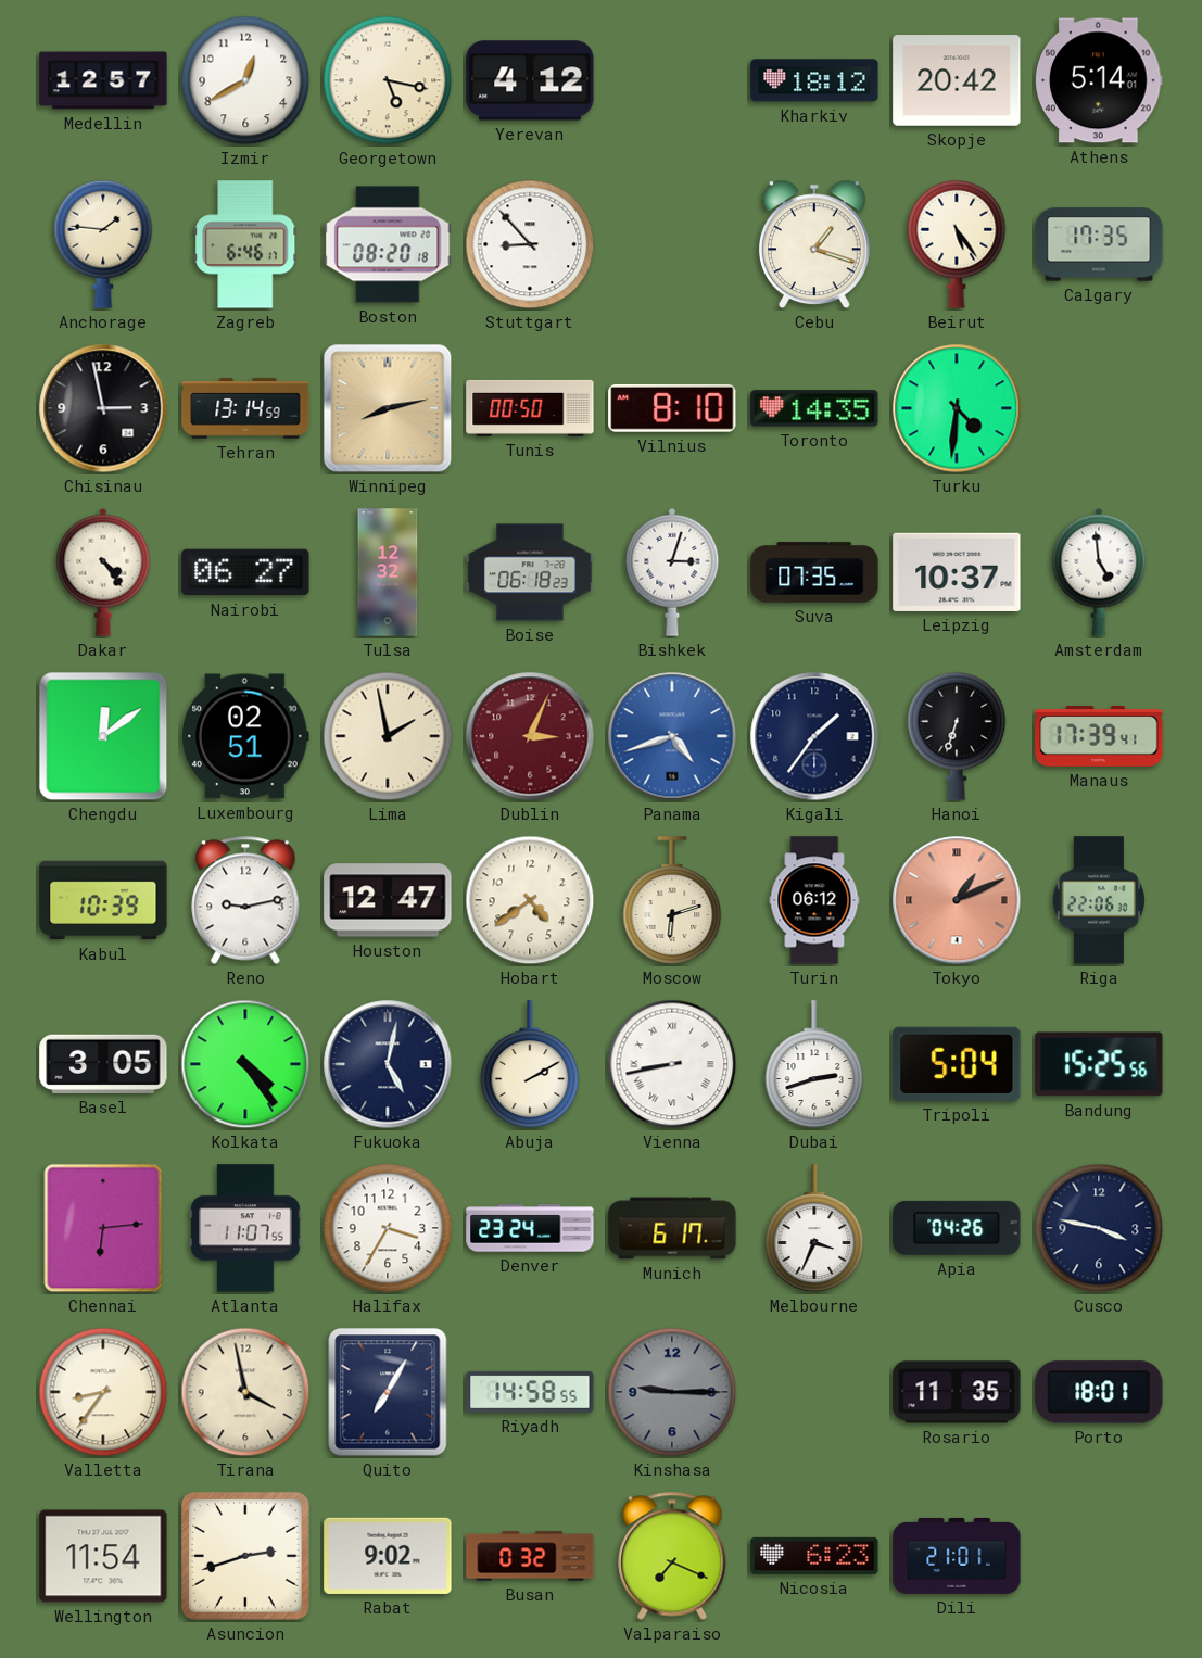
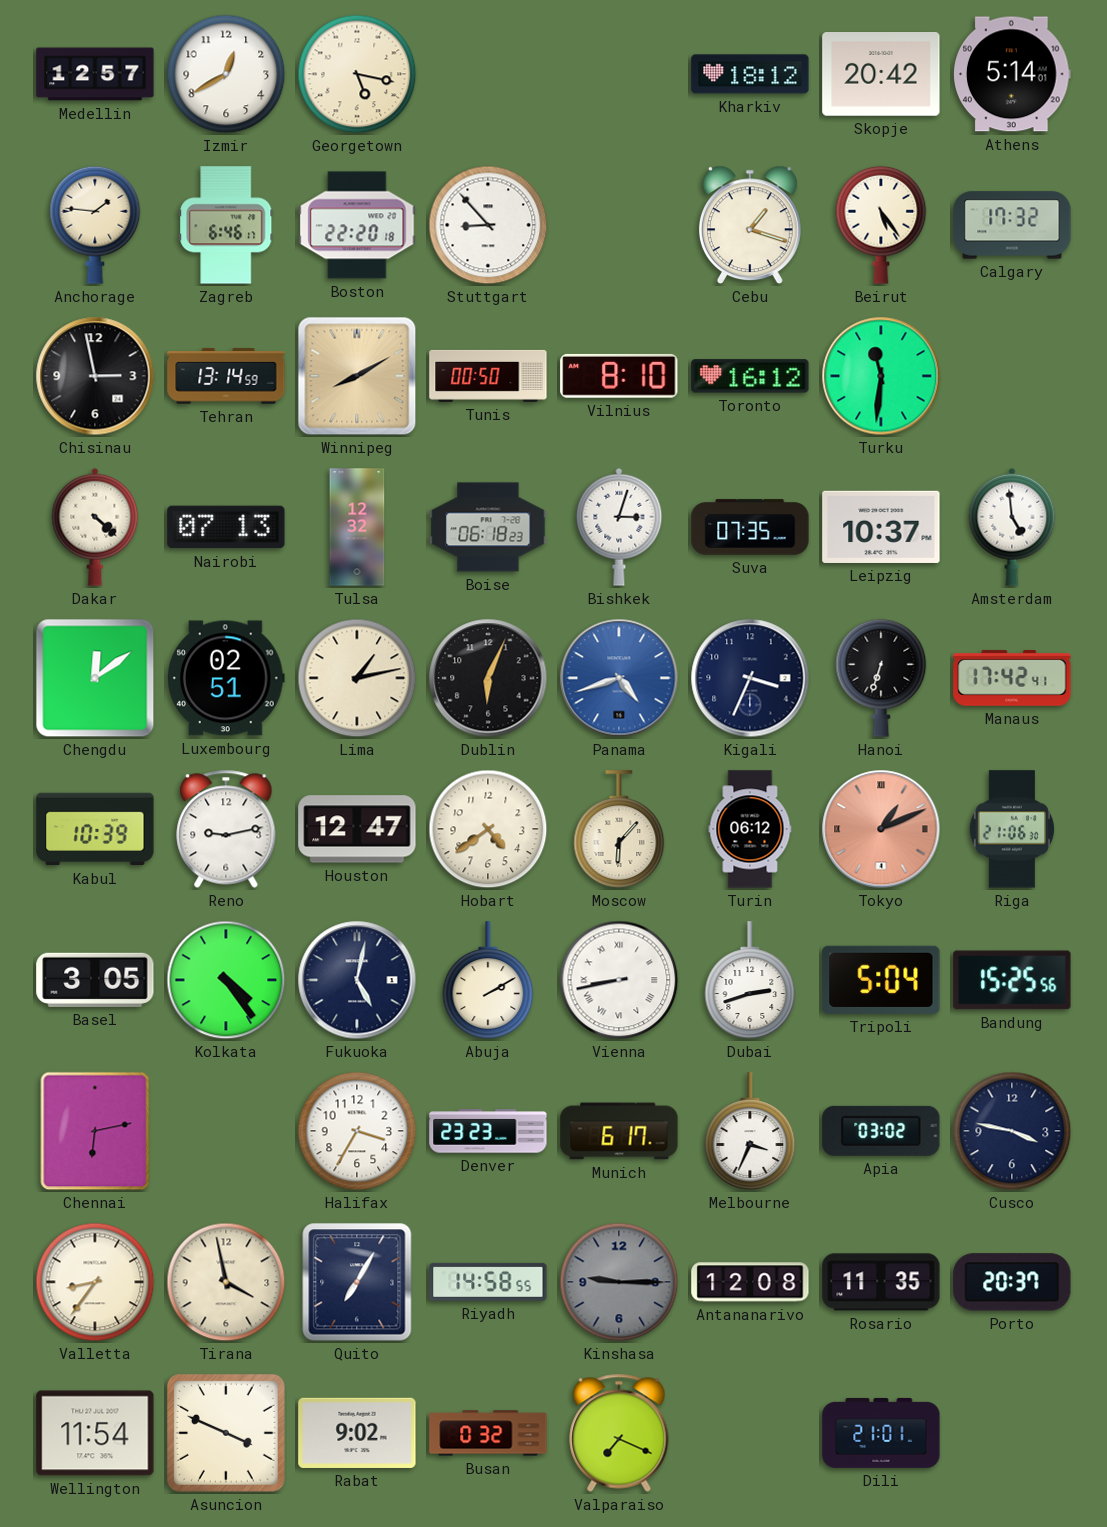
Yerevan: 4:12 -> none (530, 80)
Boston: 08:20 -> 22:20 (357, 225)
Calgary: 17:35 -> 17:32 (1012, 225)
Winnipeg: 8:13 -> 8:10 (357, 376)
Toronto: 14:35 -> 16:12 (750, 376)
Turku: 4:31 -> 11:31 (881, 376)
Dakar: 4:24 -> 4:22 (95, 527)
Nairobi: 06:27 -> 07:13 (226, 527)
Lima: 1:58 -> 1:13 (357, 678)
Dublin: 3:04 -> 6:04 (488, 678)
Dublin dial: burgundy -> black (488, 678)
Kigali: 1:36 -> 3:34 (750, 678)
Manaus: 17:39 -> 17:42 (1012, 679)
Moscow: 6:12 -> 6:07 (619, 829)
Riga: 22:06 -> 21:06 (1012, 829)
Chennai: 6:14 -> 6:13 (95, 1131)
Atlanta: 11:07 -> none (245, 1228)
Denver: 23:24 -> 23:23 (488, 1131)
Apia: 04:26 -> 03:02 (881, 1131)
Antananarivo: none -> 12:08 (750, 1282)
Porto: 18:01 -> 20:37 (1012, 1282)
Asuncion: 2:42 -> 3:49 (226, 1433)
Nicosia: 6:23 -> none (814, 1556)
